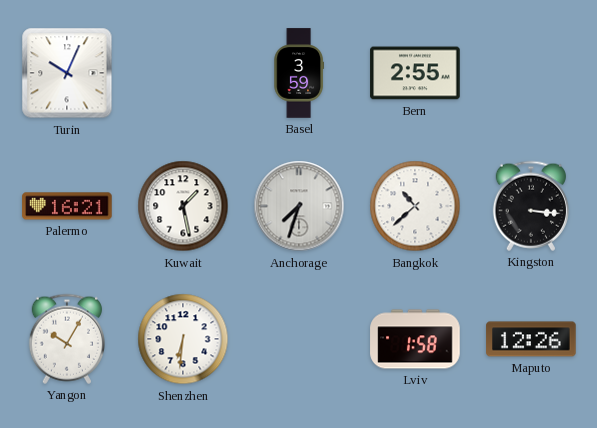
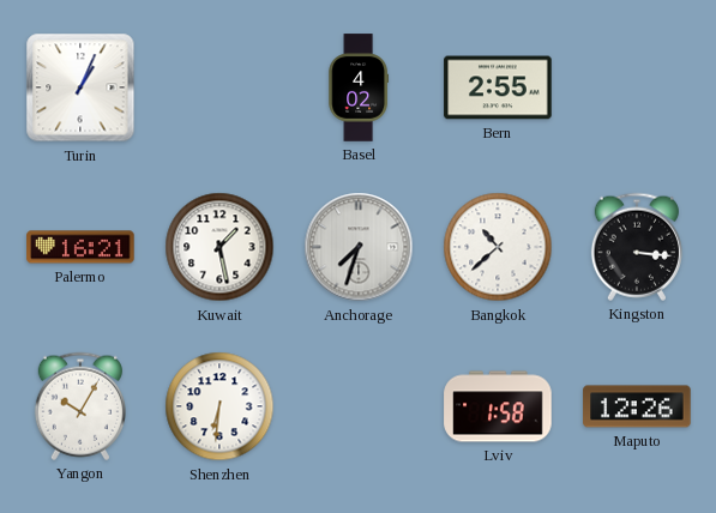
Turin: 10:04 -> 1:04 (80, 87)
Basel: 3:59 -> 4:02 (357, 87)
